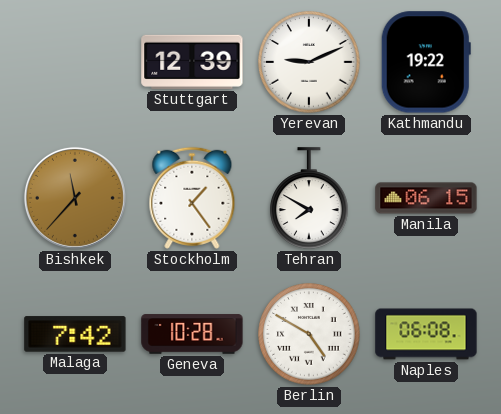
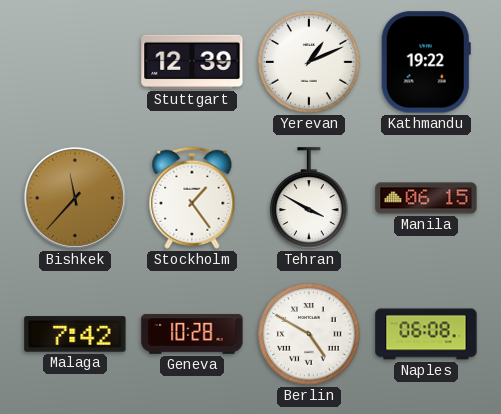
Yerevan: 9:11 -> 1:11 (309, 62)
Tehran: 7:50 -> 3:50 (310, 198)
